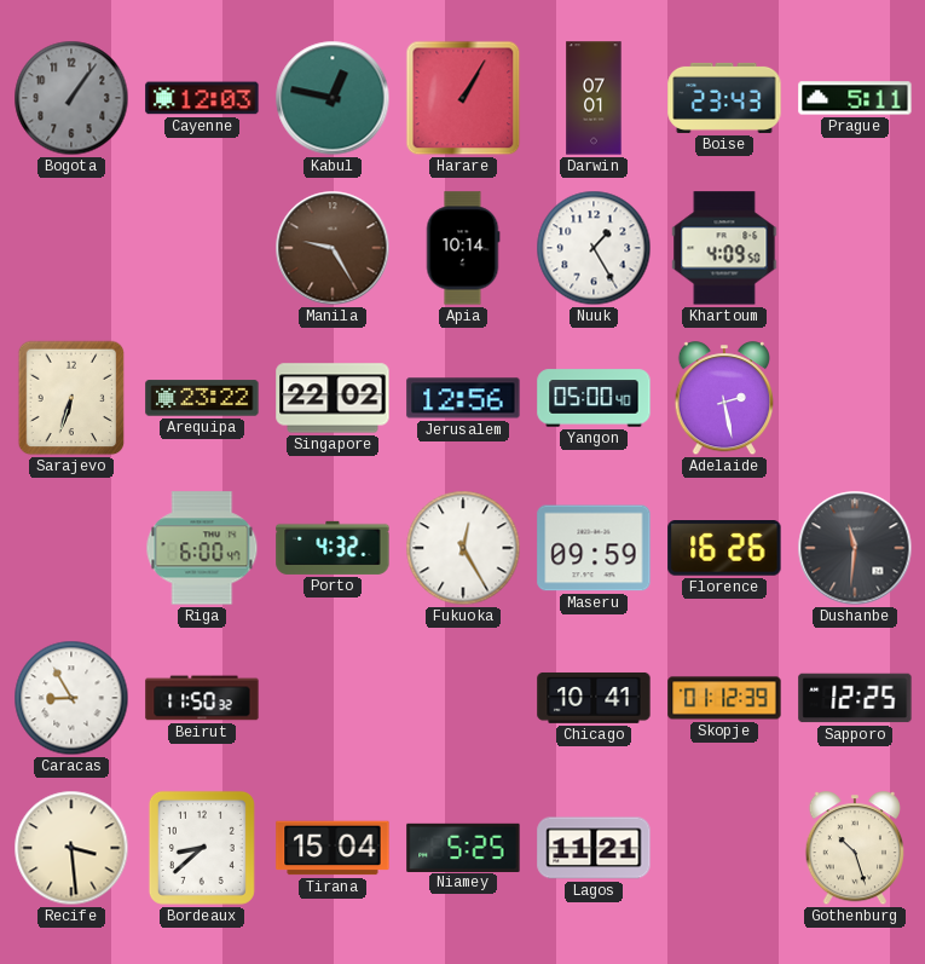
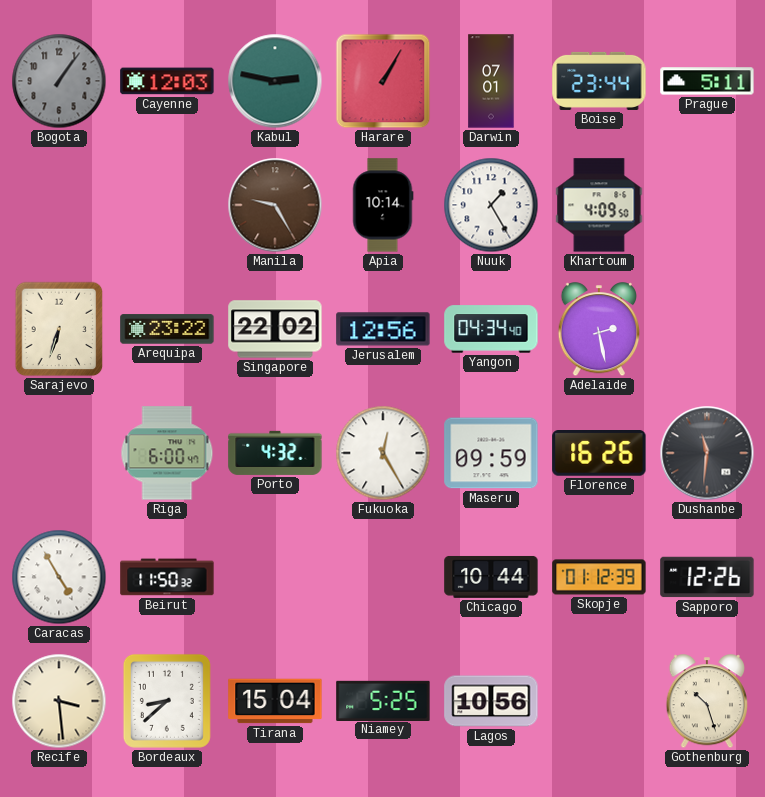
Kabul: 12:47 -> 2:47 (275, 81)
Boise: 23:43 -> 23:44 (599, 81)
Yangon: 05:00 -> 04:34 (491, 329)
Caracas: 8:55 -> 4:55 (59, 577)
Chicago: 10:41 -> 10:44 (491, 577)
Sapporo: 12:25 -> 12:26 (707, 577)
Lagos: 11:21 -> 10:56 (491, 701)
